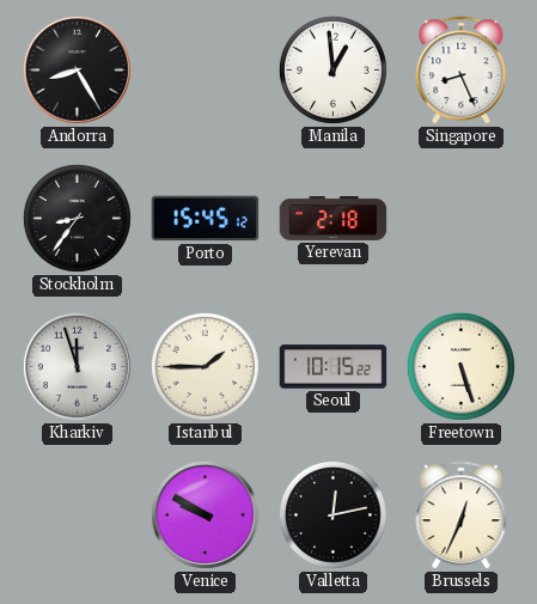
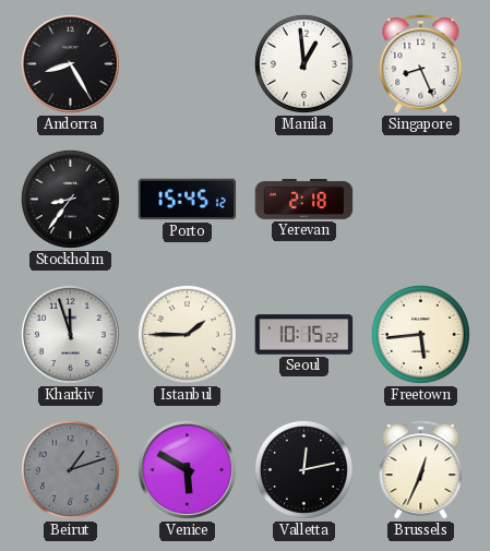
Freetown: 5:27 -> 5:44 (420, 334)
Beirut: none -> 1:12 (70, 469)
Venice: 9:50 -> 5:50 (187, 469)
